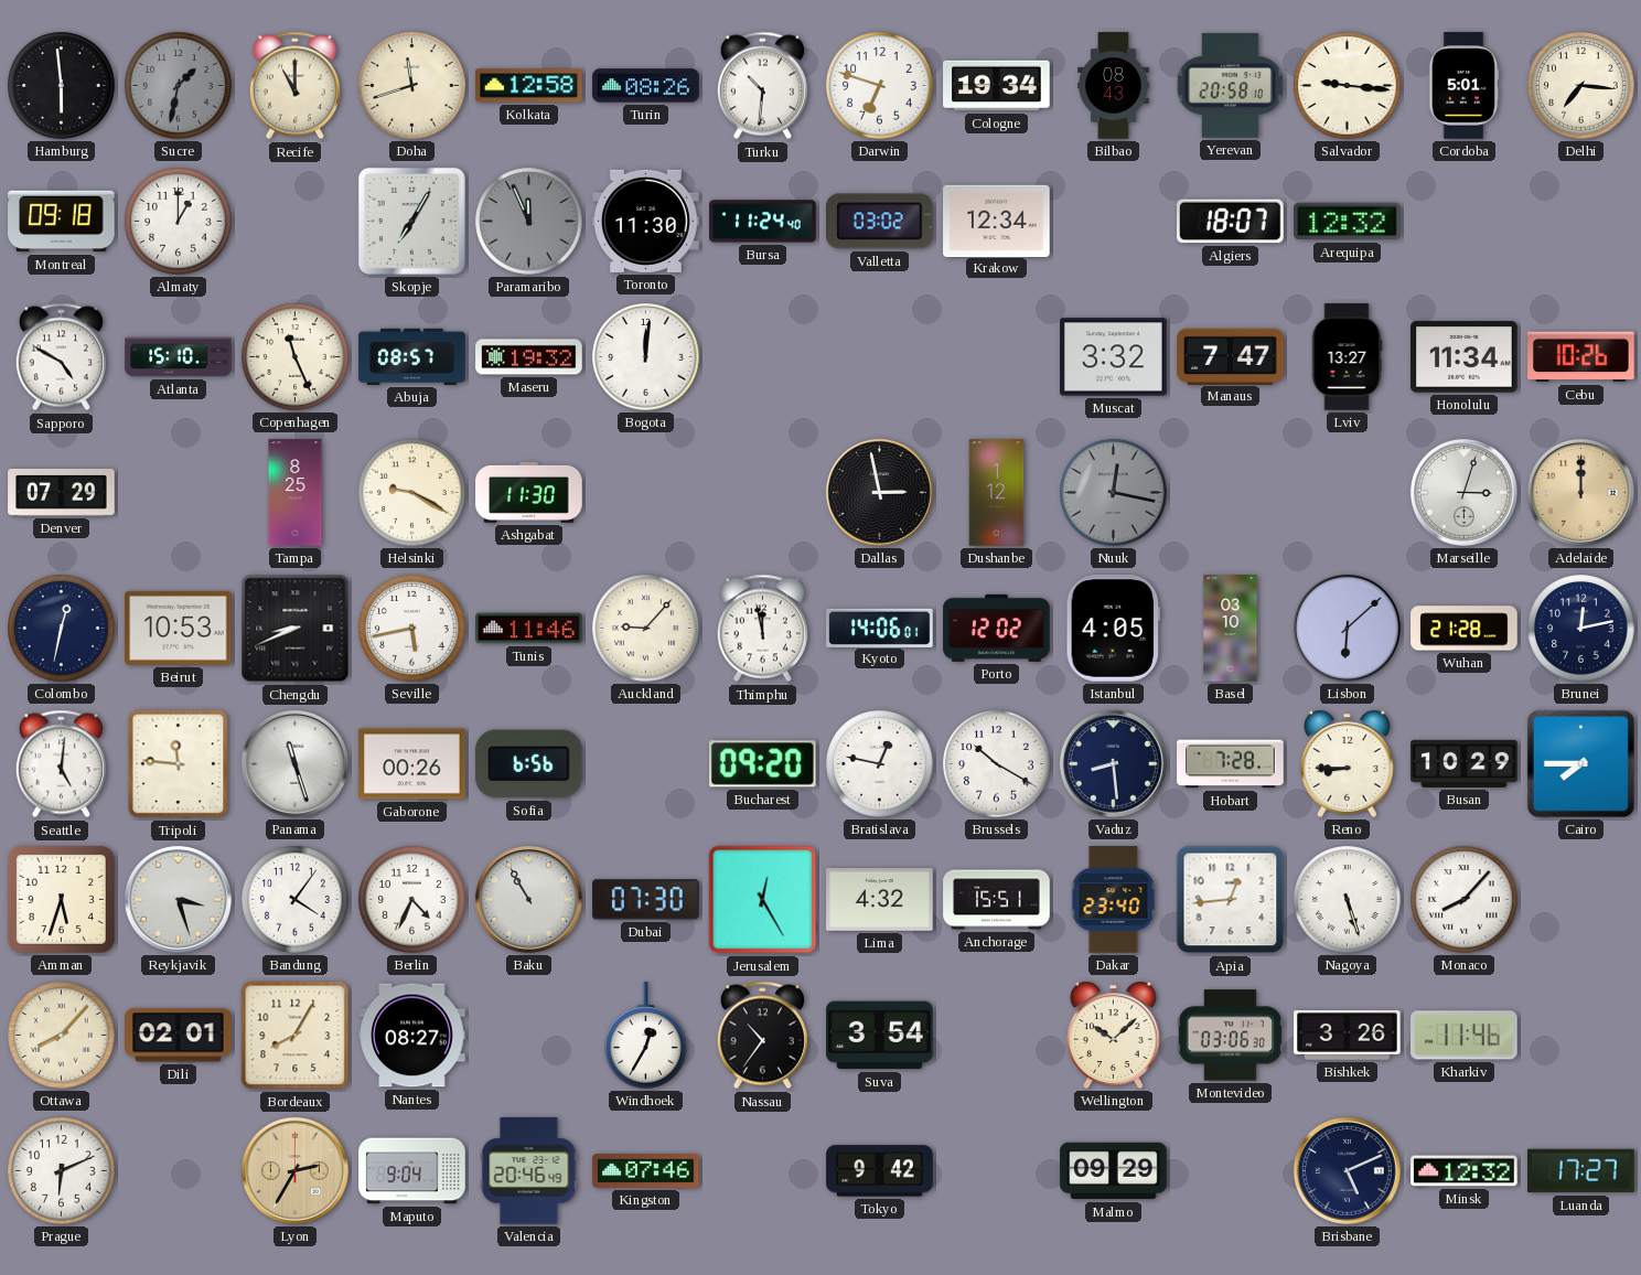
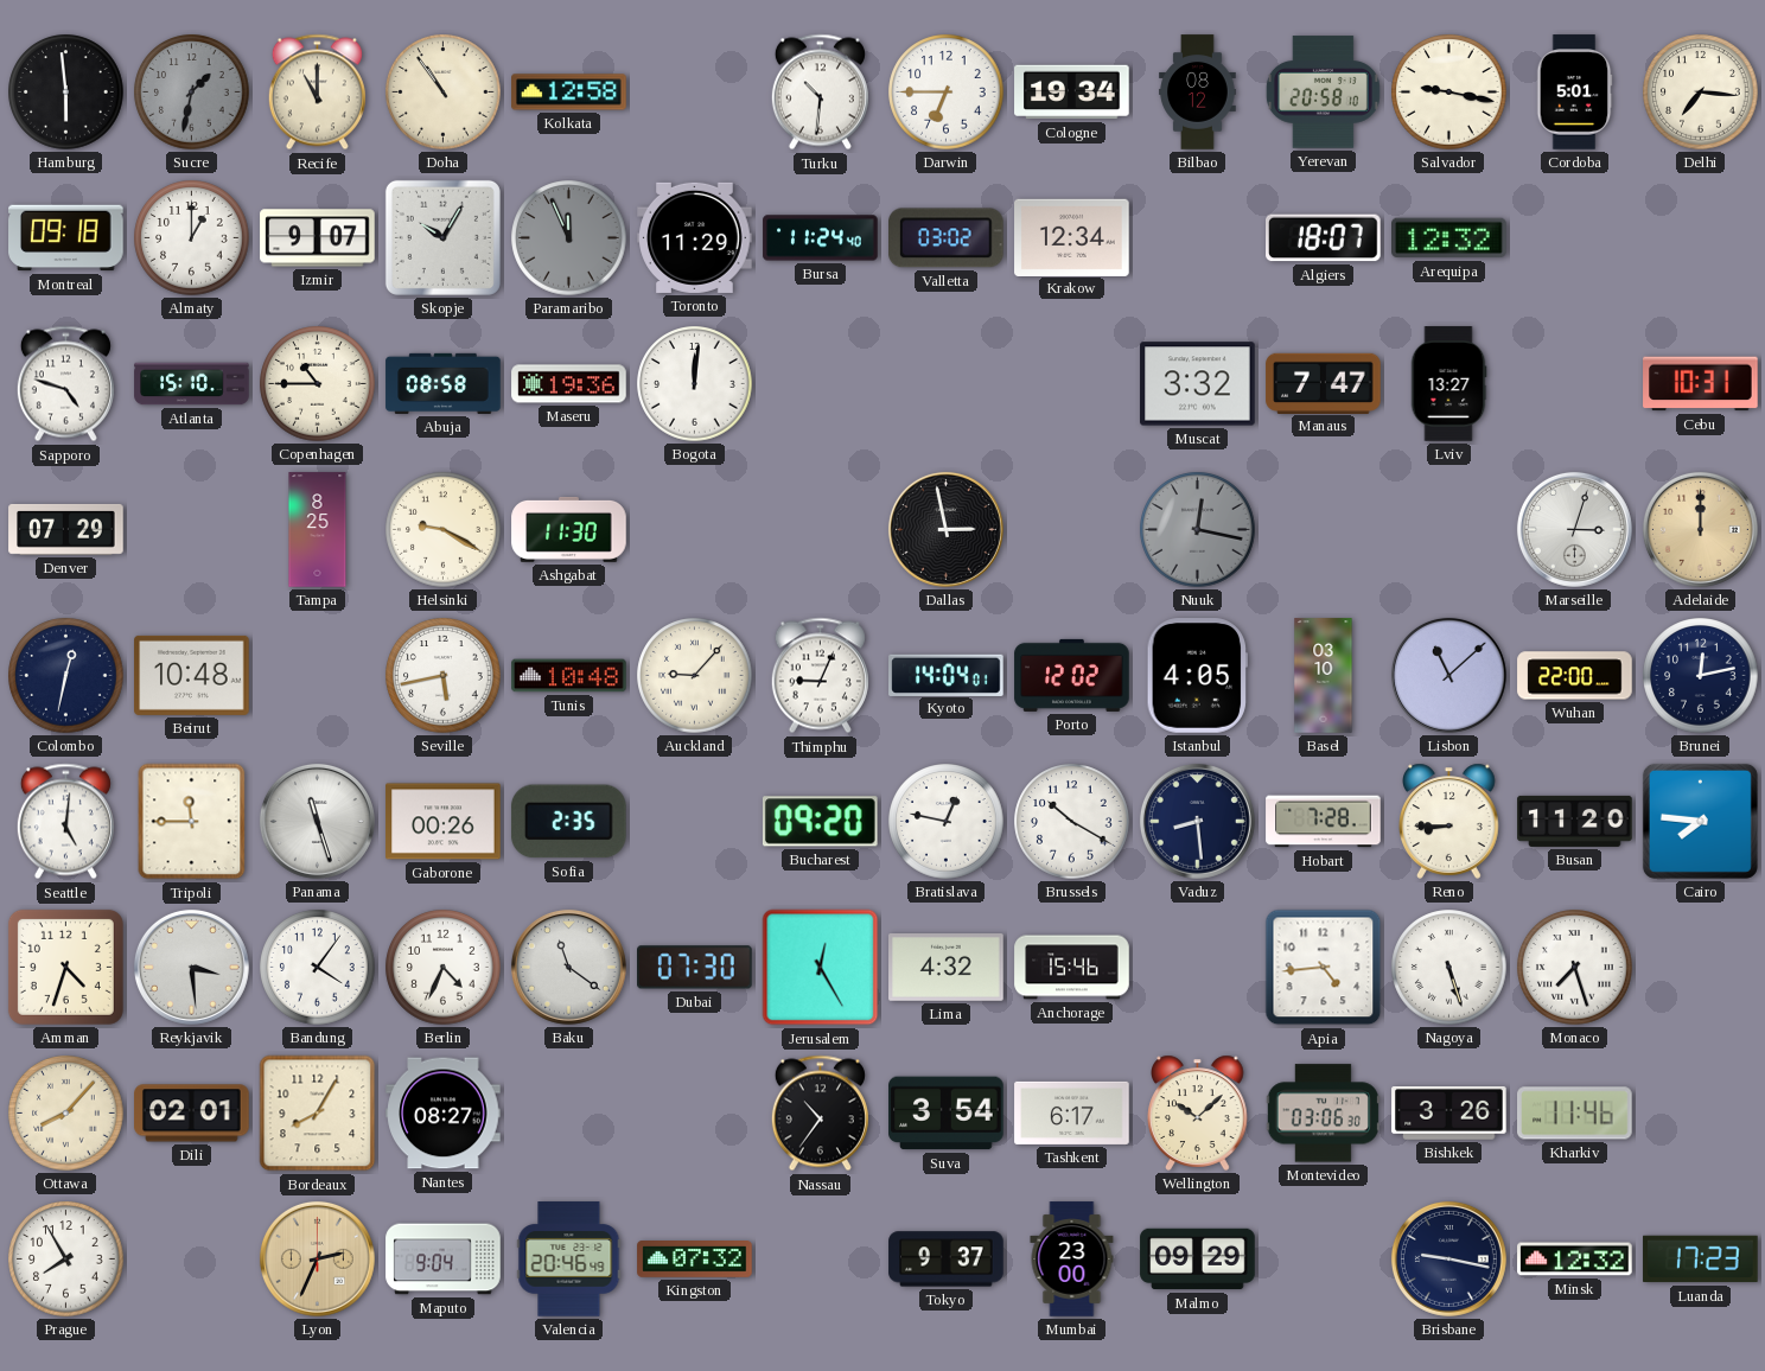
Doha: 11:42 -> 10:54 (444, 93)
Turin: 08:26 -> none (646, 86)
Darwin: 6:48 -> 6:45 (947, 93)
Bilbao: 08:43 -> 08:12 (1198, 93)
Salvador: 9:16 -> 9:17 (1449, 93)
Izmir: none -> 9:07 (318, 238)
Skopje: 7:05 -> 10:05 (442, 237)
Toronto: 11:30 -> 11:29 (695, 237)
Sapporo: 4:50 -> 4:48 (65, 384)
Copenhagen: 11:26 -> 10:45 (318, 384)
Abuja: 08:57 -> 08:58 (444, 383)
Maseru: 19:32 -> 19:36 (569, 384)
Honolulu: 11:34 -> none (1465, 357)
Cebu: 10:26 -> 10:31 (1701, 384)
Dushanbe: 1:12 -> none (997, 493)
Beirut: 10:53 -> 10:48 (192, 675)
Chengdu: 8:41 -> none (296, 629)
Tunis: 11:46 -> 10:48 (569, 676)
Thimphu: 11:58 -> 9:04 (820, 676)
Kyoto: 14:06 -> 14:04 (947, 675)
Lisbon: 6:08 -> 11:08 (1448, 675)
Wuhan: 21:28 -> 22:00 (1575, 676)
Tripoli: 11:46 -> 11:45 (192, 822)
Sofia: 6:56 -> 2:35 (568, 822)
Busan: 10:29 -> 11:20 (1575, 821)
Cairo: 7:45 -> 7:46 (1700, 821)
Amman: 5:33 -> 4:33 (65, 967)
Reykjavik: 3:27 -> 3:29 (191, 967)
Baku: 10:55 -> 11:21 (568, 967)
Anchorage: 15:51 -> 15:46 (1072, 968)
Dakar: 23:40 -> none (1114, 900)
Apia: 12:44 -> 4:44 (1324, 968)
Monaco: 8:07 -> 7:27 (1575, 968)
Windhoek: 12:35 -> none (646, 1036)
Tashkent: none -> 6:17 (1072, 1112)
Prague: 6:11 -> 7:55 (66, 1260)
Lyon: 2:35 -> 2:34 (317, 1258)
Kingston: 07:46 -> 07:32 (695, 1260)
Tokyo: 9:42 -> 9:37 (947, 1260)
Mumbai: none -> 23:00 (1072, 1260)
Brisbane: 5:11 -> 9:17 (1448, 1258)
Luanda: 17:27 -> 17:23 (1701, 1260)
